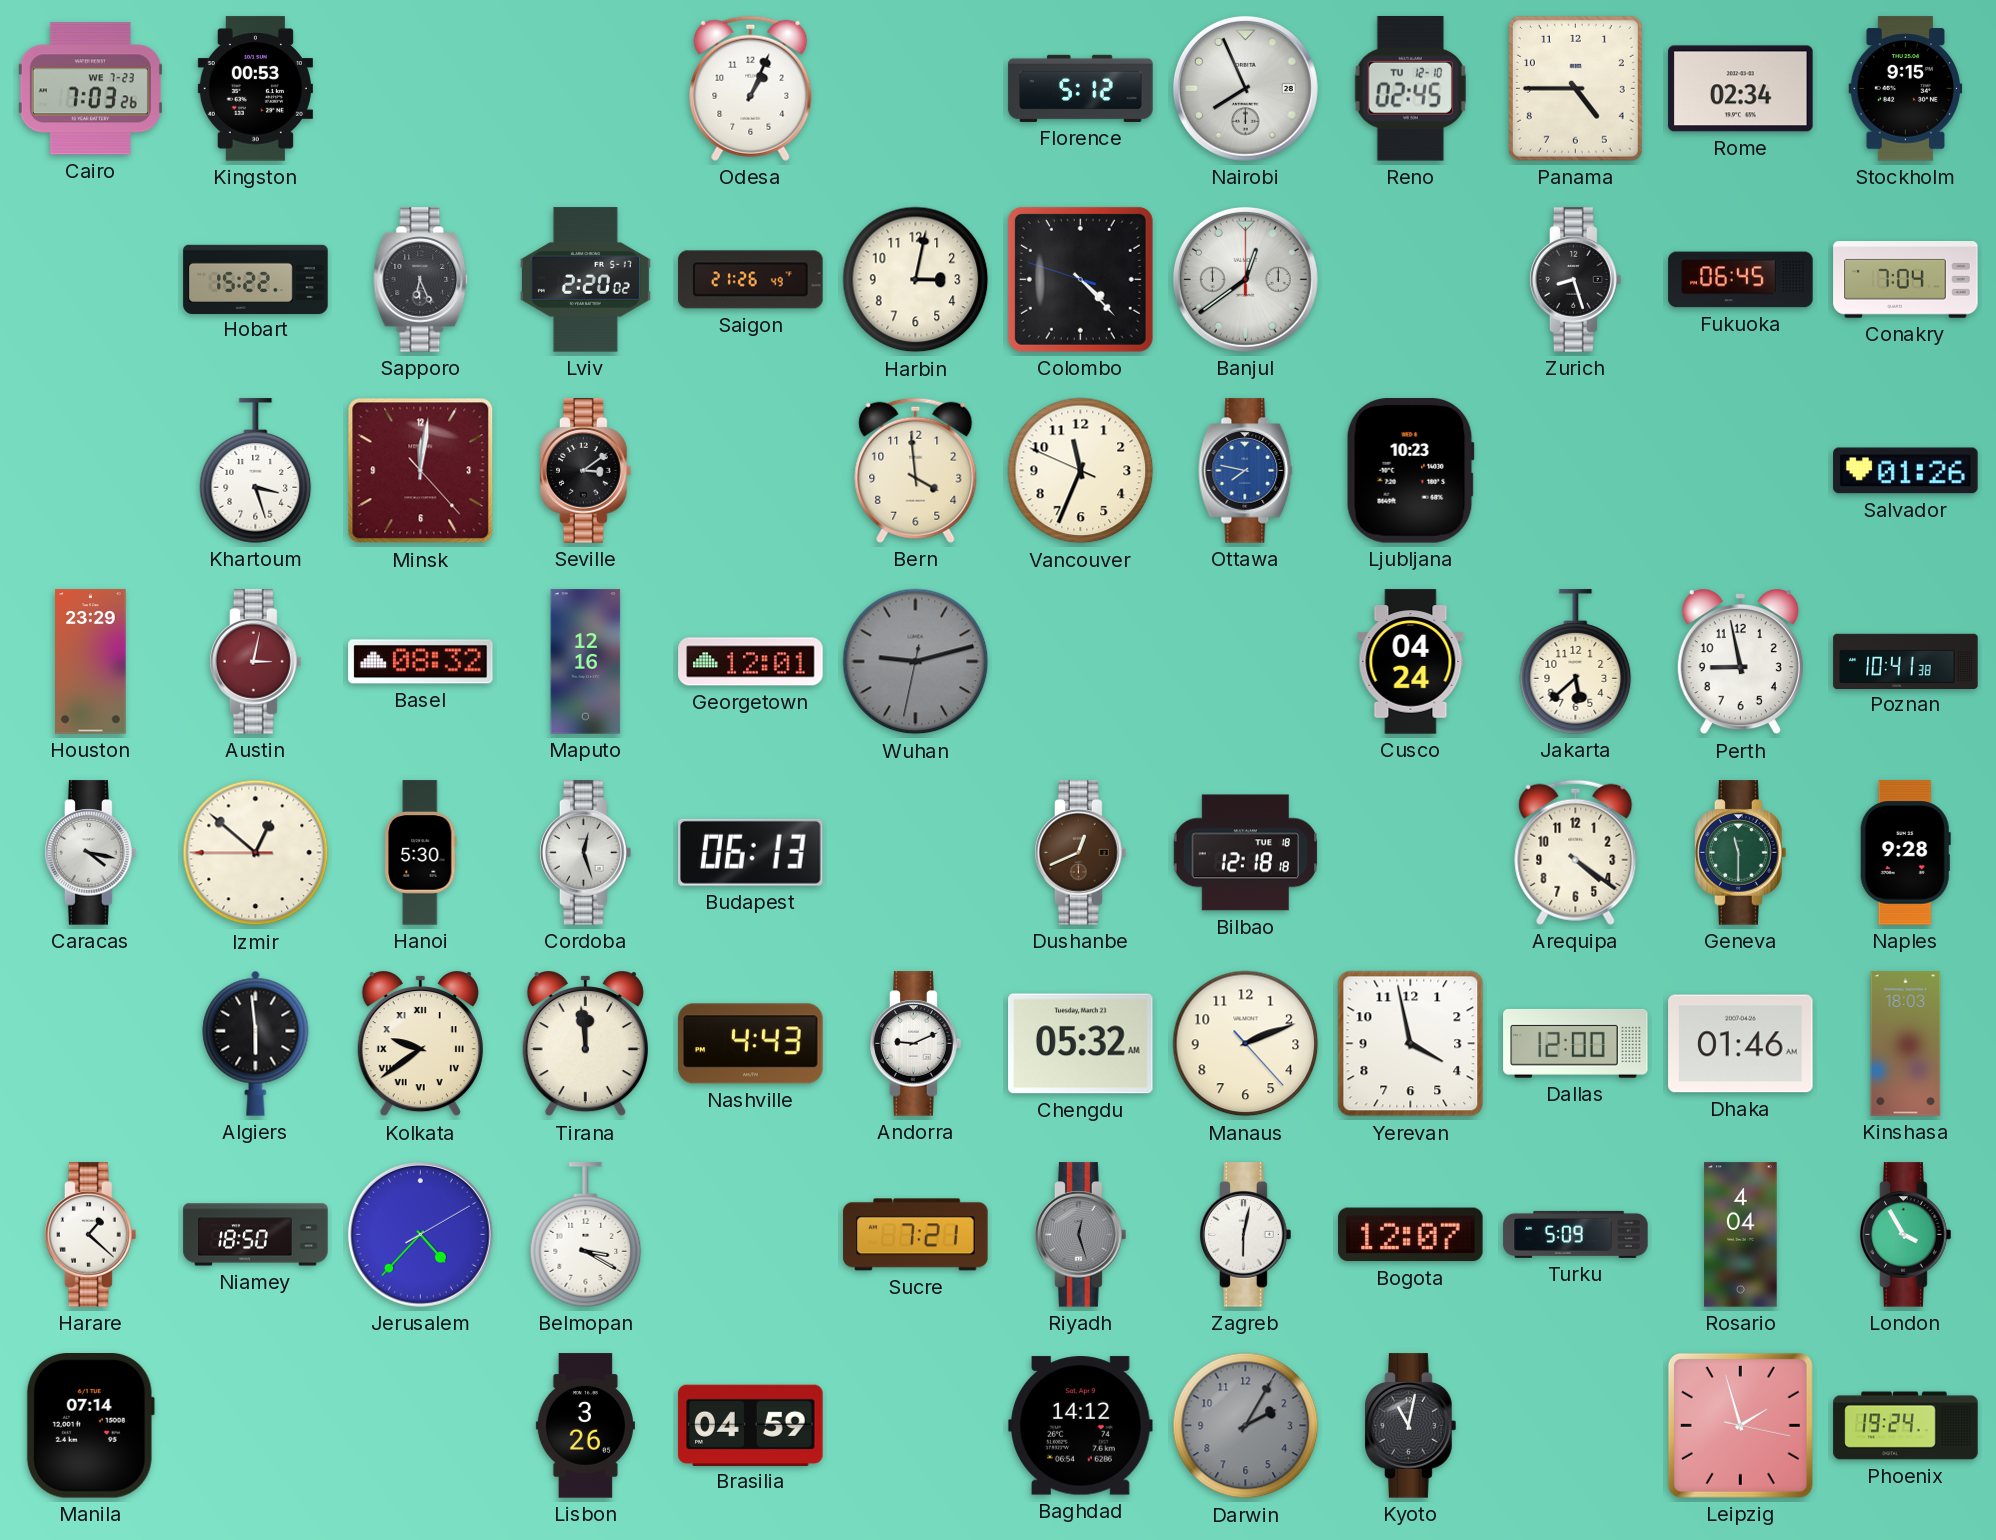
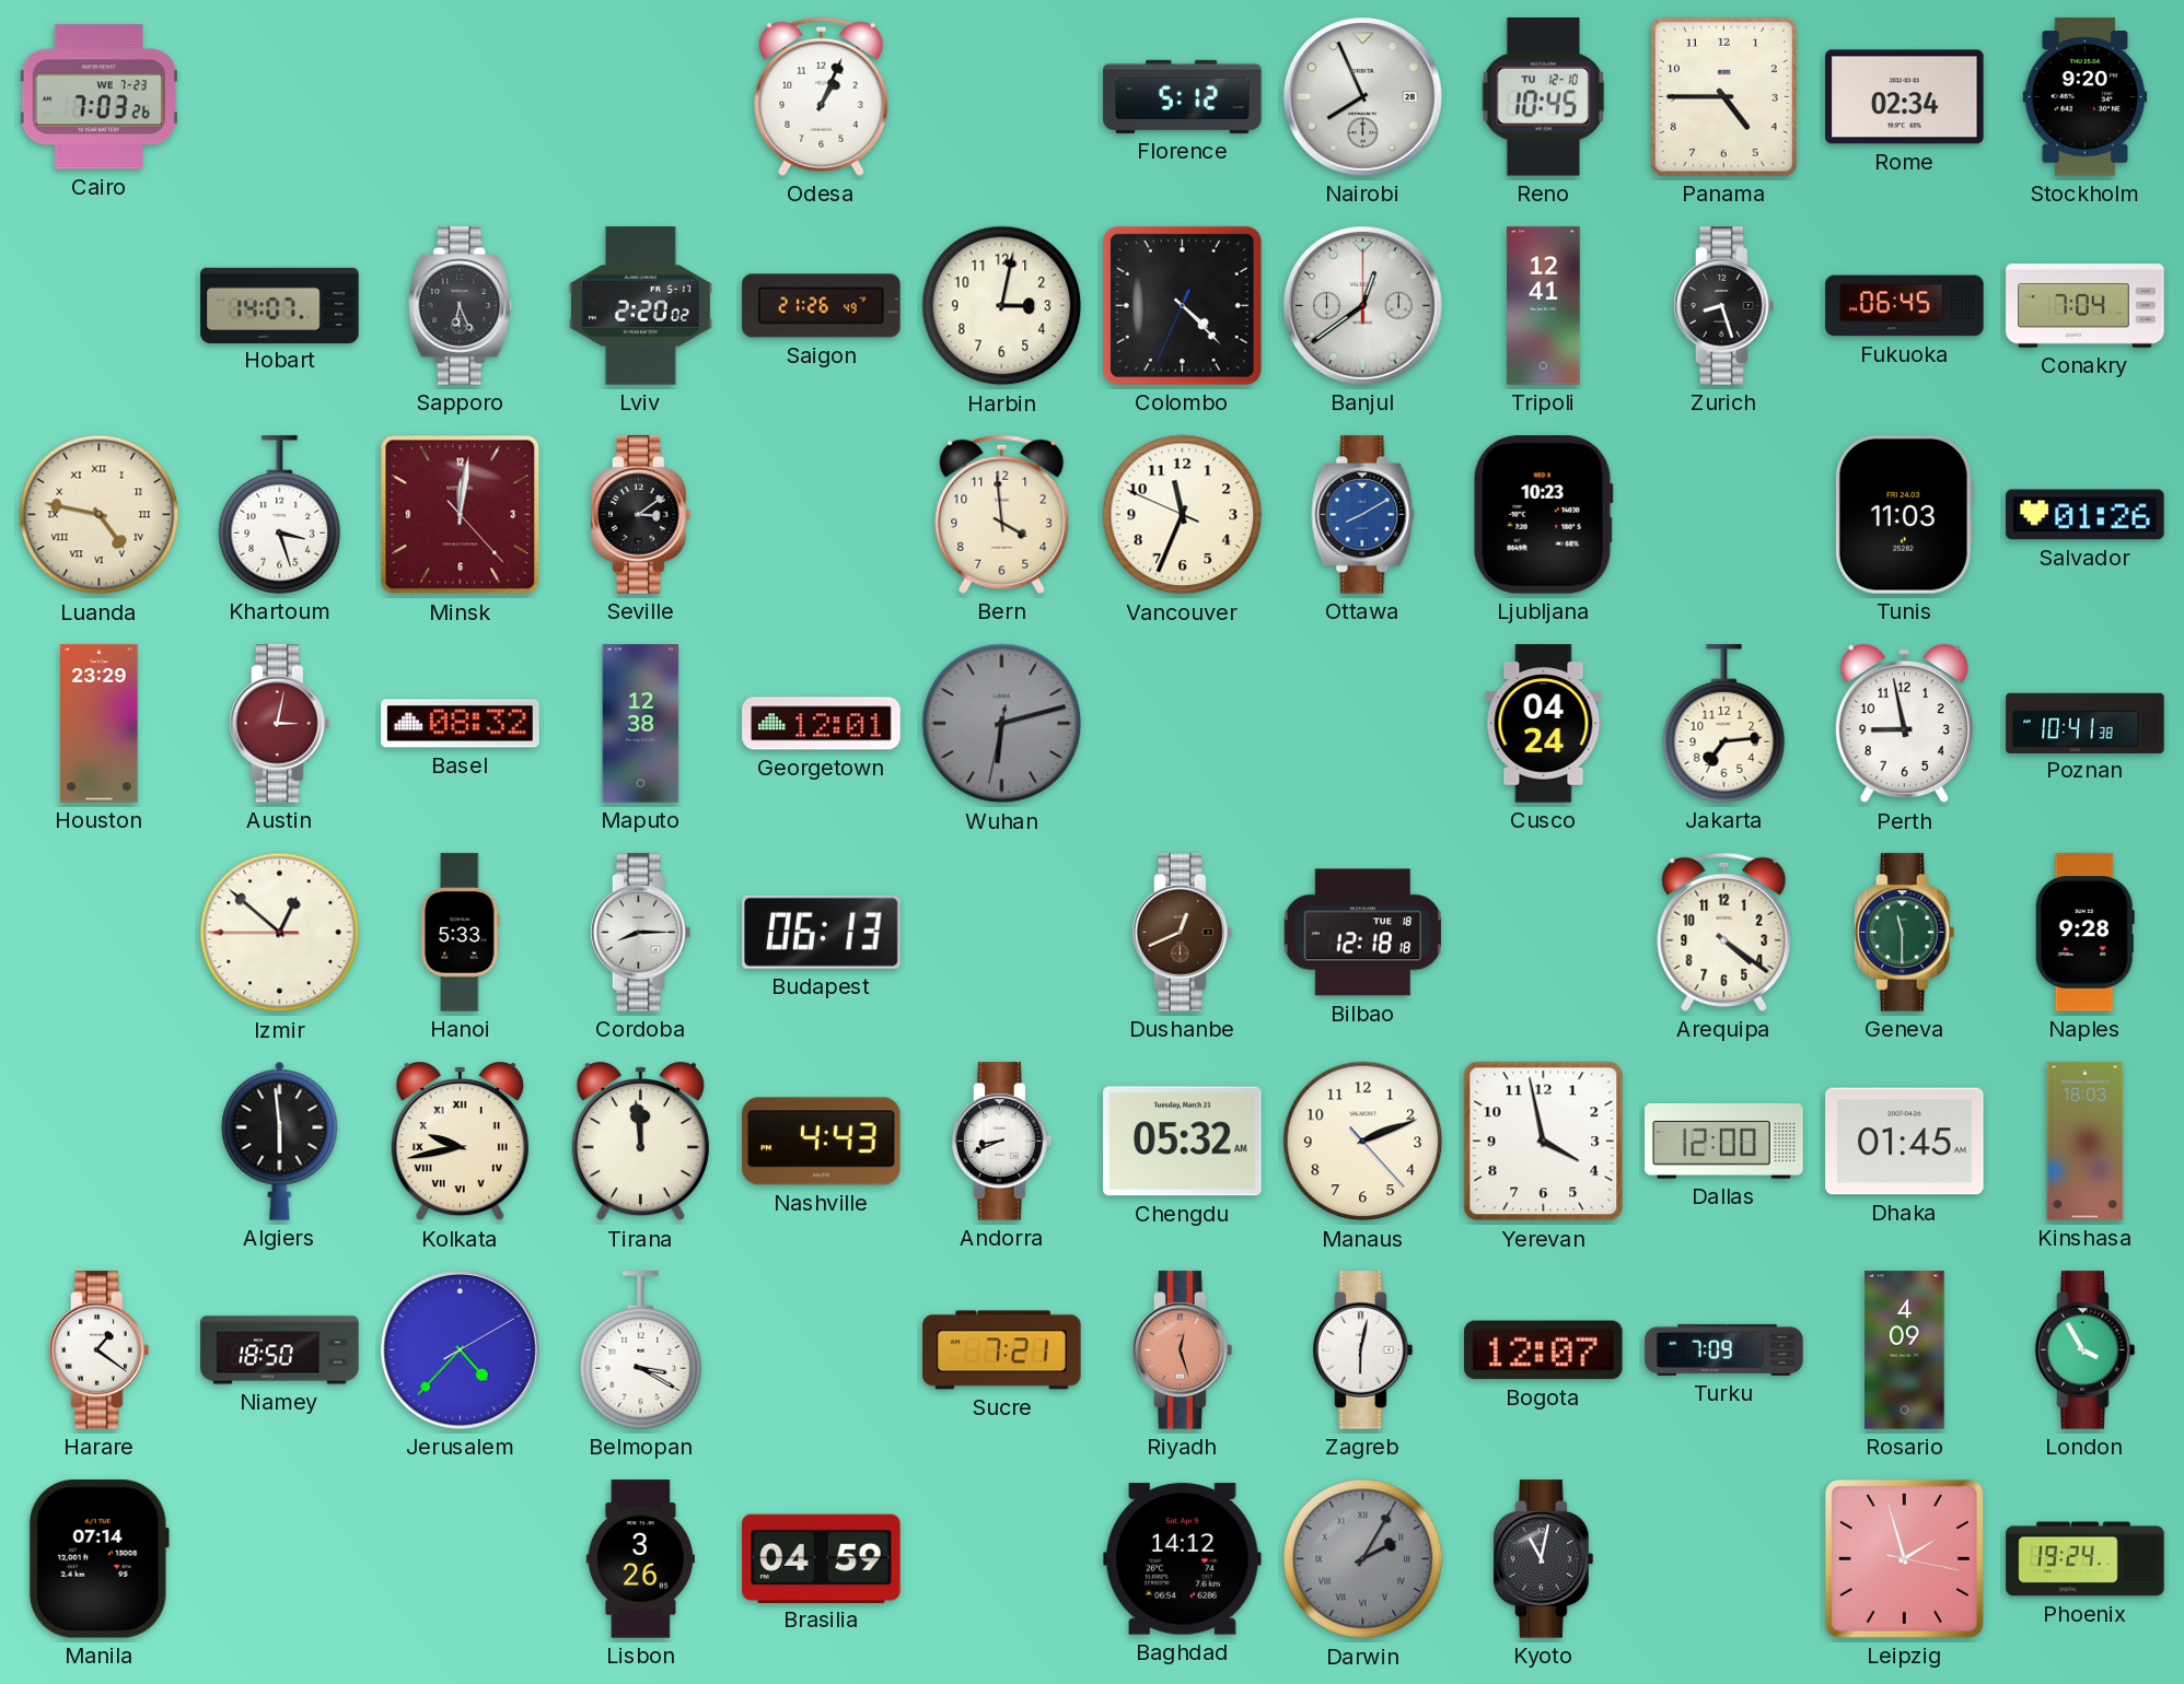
Kingston: 00:53 -> none (255, 89)
Reno: 02:45 -> 10:45 (1543, 97)
Stockholm: 9:15 -> 9:20 (2086, 97)
Hobart: 15:22 -> 14:07 (280, 305)
Colombo: 4:22:48 -> 4:22:34 (1182, 305)
Tripoli: none -> 12:41 (1544, 306)
Luanda: none -> 4:47 (100, 515)
Ottawa: 7:47 -> 8:10 (1363, 515)
Tunis: none -> 11:03 (1904, 515)
Maputo: 12:16 -> 12:38 (641, 724)
Wuhan: 9:12 -> 6:12 (1002, 724)
Jakarta: 5:38 -> 7:14 (1724, 724)
Caracas: 4:17 -> none (91, 853)
Hanoi: 5:30 -> 5:33 (461, 933)
Cordoba: 12:27 -> 8:15 (641, 933)
Kolkata: 9:39 -> 9:43 (460, 1142)
Andorra: 9:11 -> 8:41 (1002, 1142)
Dhaka: 01:46 -> 01:45 (1905, 1142)
Harare: 1:22 -> 1:21 (100, 1350)
Riyadh dial: grey -> salmon (1183, 1350)
Turku: 5:09 -> 7:09 (1724, 1349)
Rosario: 4:04 -> 4:09 (1905, 1350)
Darwin numerals: Arabic -> Roman (1363, 1559)
